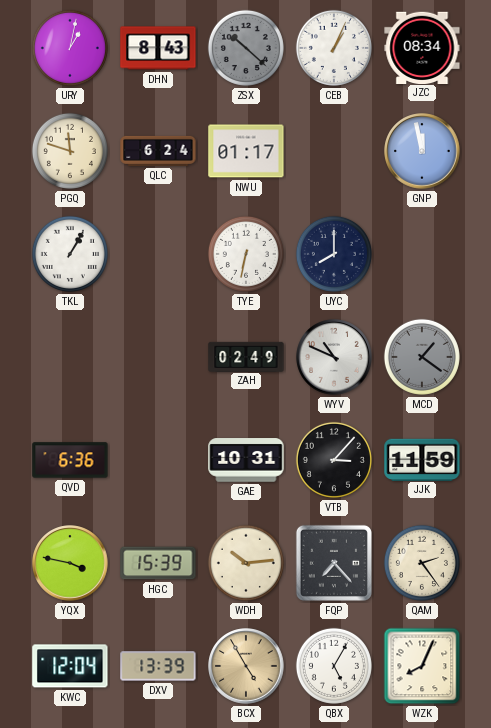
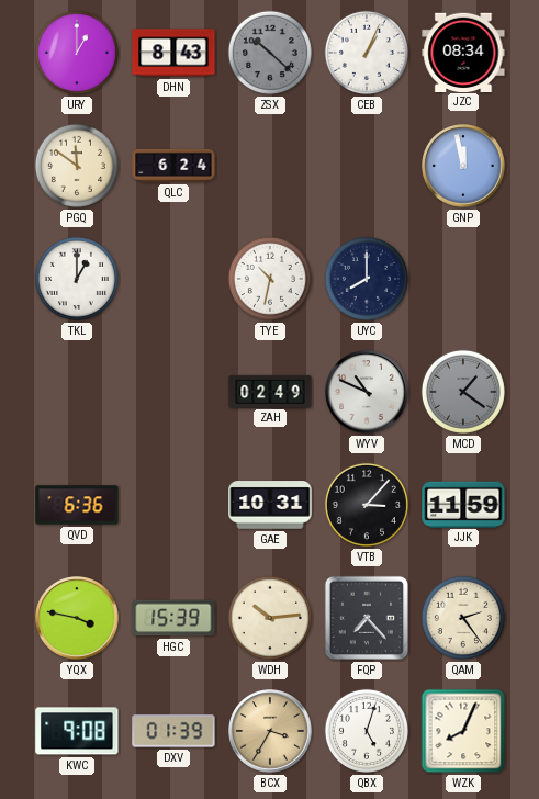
URY: 1:02 -> 1:00 (77, 53)
PGQ: 11:48 -> 11:51 (77, 166)
NWU: 01:17 -> none (246, 151)
TKL: 1:05 -> 1:00 (77, 279)
TYE: 6:32 -> 10:32 (270, 279)
KWC: 12:04 -> 9:08 (77, 731)
DXV: 13:39 -> 01:39 (173, 731)
BCX: 4:55 -> 3:35 (270, 731)
QBX: 5:05 -> 5:03 (367, 731)
